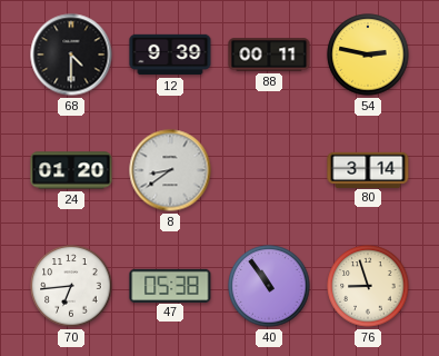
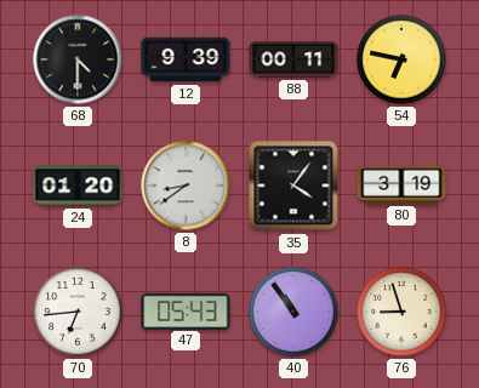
54: 2:47 -> 6:47 (401, 59)
35: none -> 4:06 (293, 186)
80: 3:14 -> 3:19 (401, 184)
47: 05:38 -> 05:43 (186, 310)
